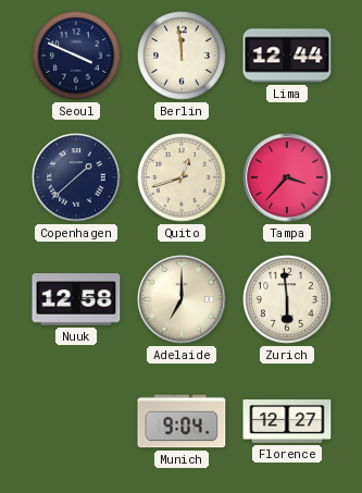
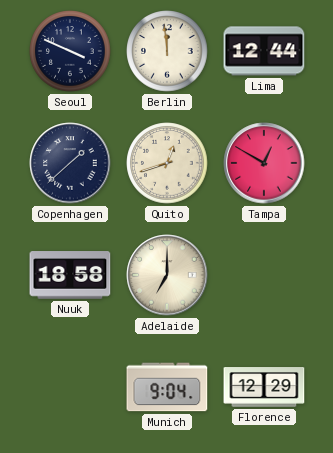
Tampa: 3:37 -> 12:50 (264, 163)
Nuuk: 12:58 -> 18:58 (70, 275)
Zurich: 5:59 -> none (287, 299)
Florence: 12:27 -> 12:29 (264, 387)
